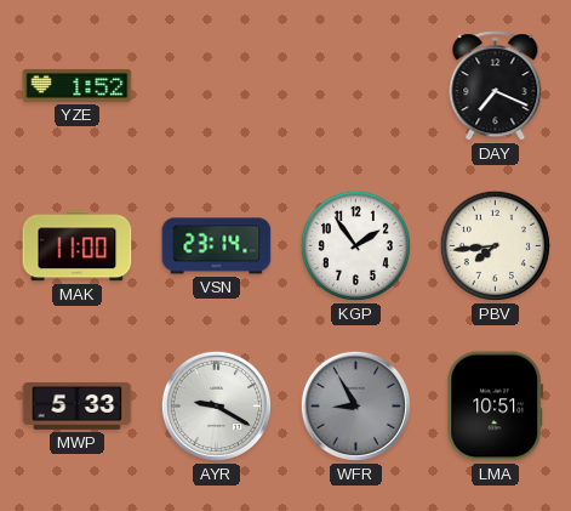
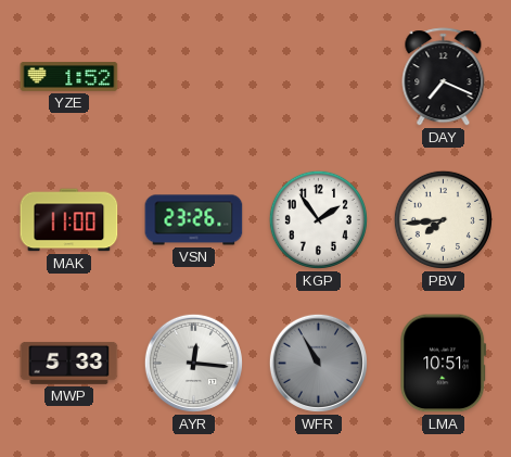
VSN: 23:14 -> 23:26 (194, 220)
AYR: 9:20 -> 12:16 (193, 363)
WFR: 8:55 -> 10:55 (318, 363)
